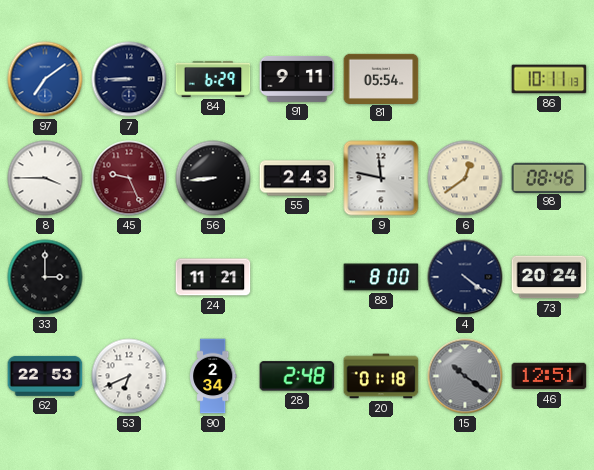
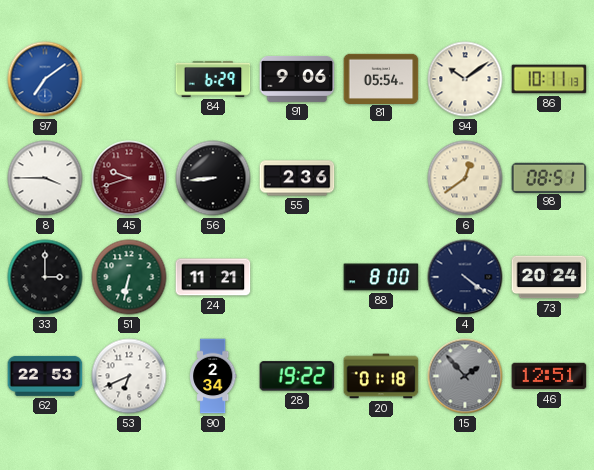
7: 8:45 -> none (129, 79)
91: 9:11 -> 9:06 (297, 79)
94: none -> 10:09 (465, 79)
45: 9:26 -> 9:42 (129, 178)
55: 2:43 -> 2:36 (297, 178)
9: 11:47 -> none (381, 178)
98: 08:46 -> 08:51 (549, 177)
51: none -> 6:32 (129, 277)
28: 2:48 -> 19:22 (297, 376)
15: 10:21 -> 1:53 (465, 376)
